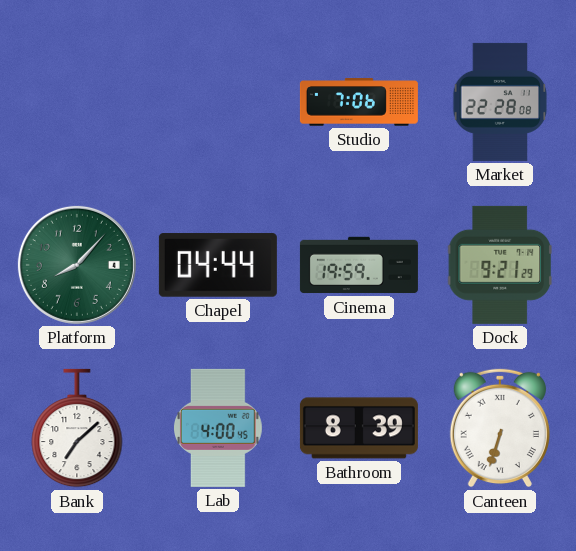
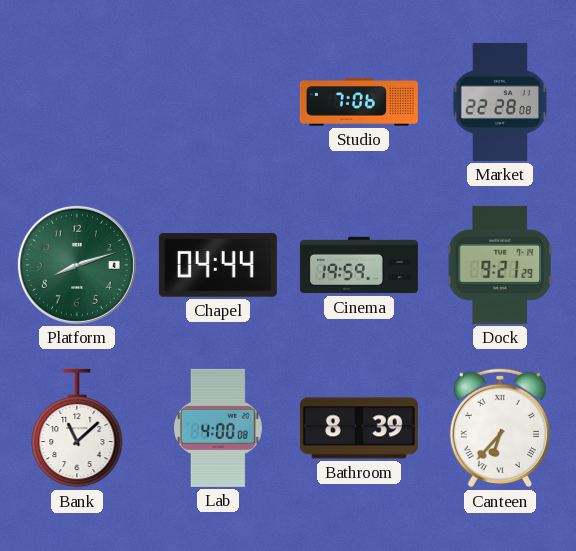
Platform: 8:07 -> 8:12 (77, 265)
Bank: 7:08 -> 11:08 (77, 428)
Lab: 4:00:45 -> 4:00:08 (219, 428)
Canteen: 6:33 -> 6:37 (500, 428)
